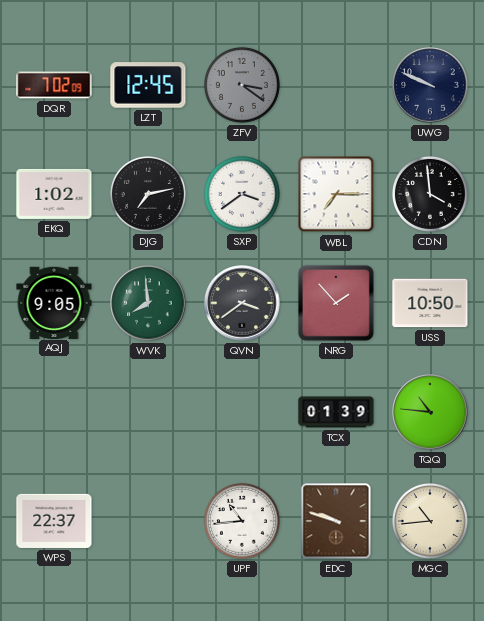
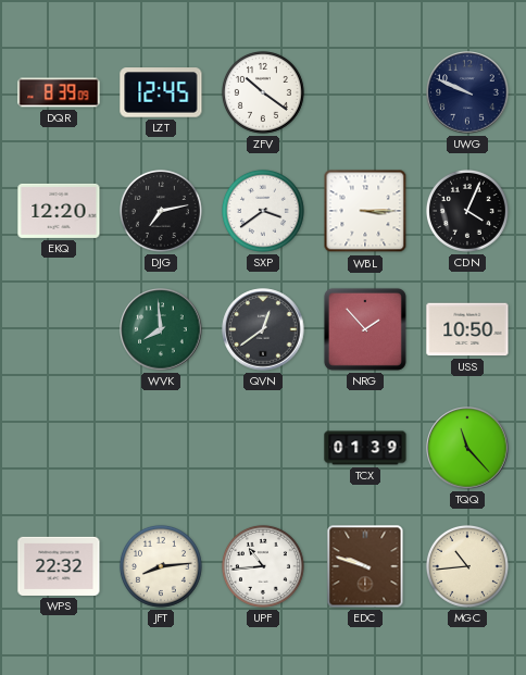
DQR: 7:02 -> 8:39 (59, 92)
ZFV: 3:21 -> 10:21 (263, 92)
ZFV dial: grey -> white (263, 92)
EKQ: 1:02 -> 12:20 (59, 211)
WBL: 7:15 -> 3:15 (365, 211)
CDN: 3:59 -> 4:04 (467, 211)
AQJ: 9:05 -> none (54, 302)
QVN: 3:39 -> 12:39 (263, 329)
TQQ: 10:46 -> 11:23 (467, 448)
WPS: 22:37 -> 22:32 (59, 566)
JFT: none -> 8:14 (161, 566)
